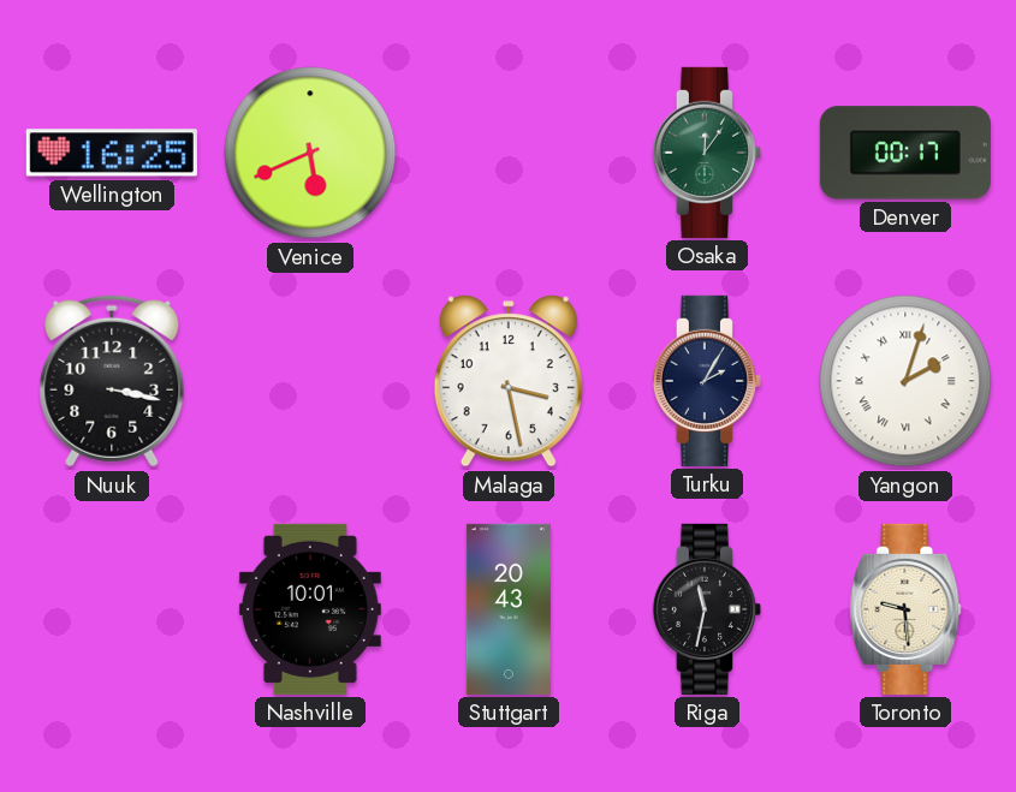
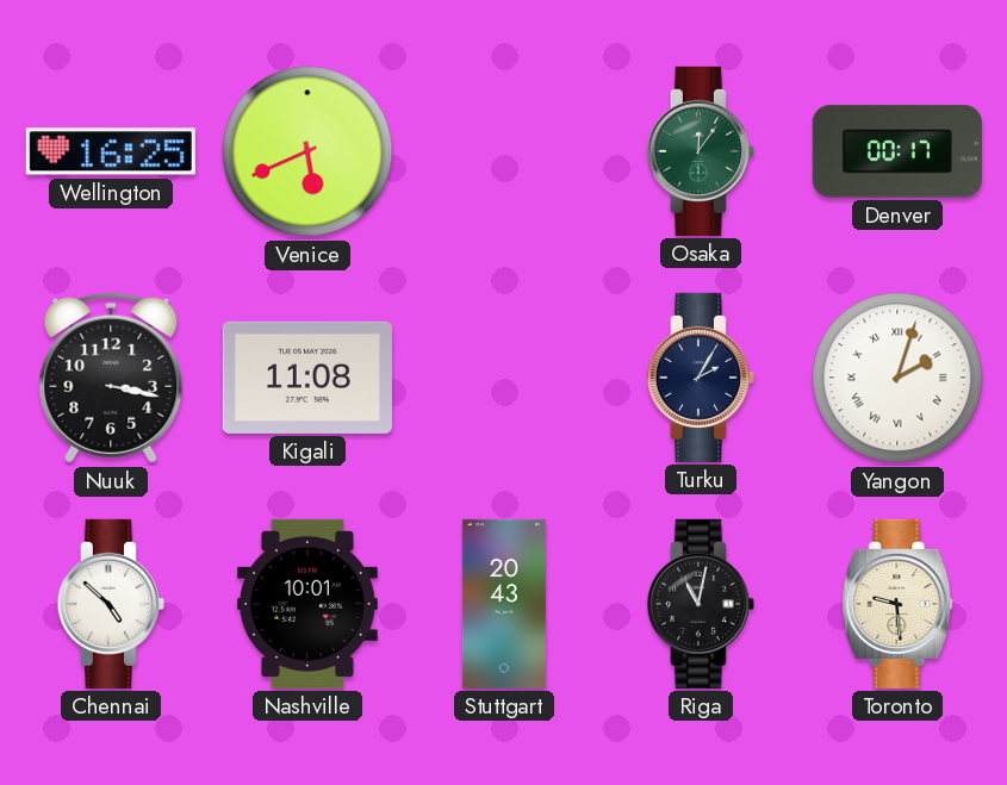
Kigali: none -> 11:08 (307, 378)
Malaga: 3:28 -> none (509, 381)
Chennai: none -> 4:52 (111, 604)
Riga: 11:32 -> 11:02 (701, 604)
